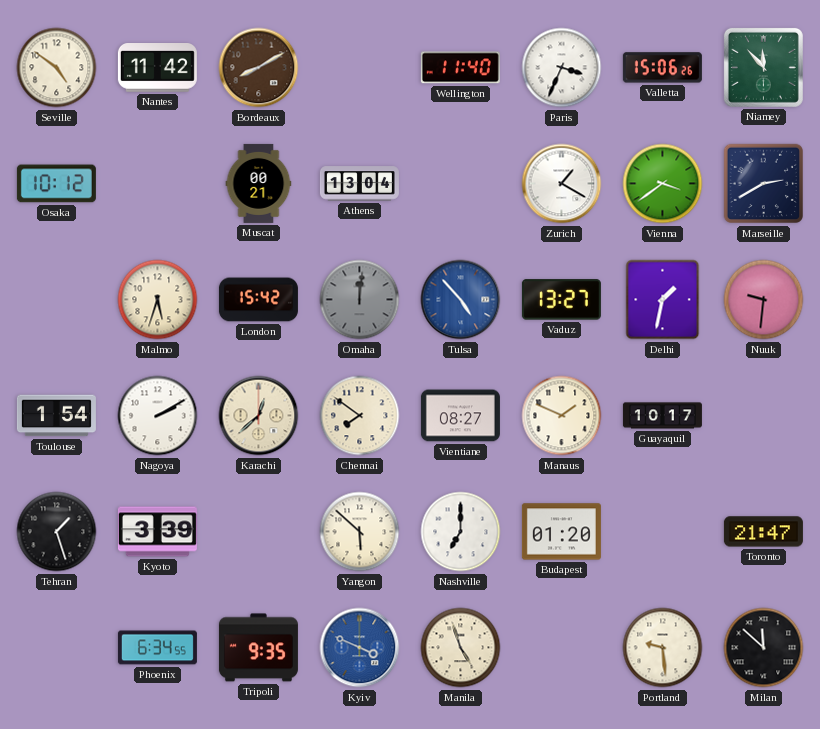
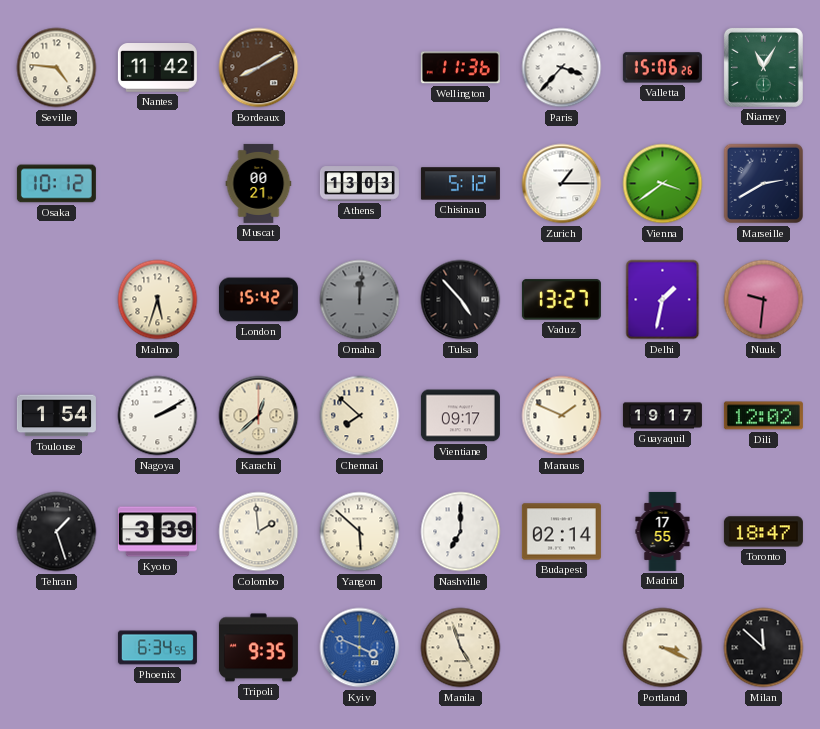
Seville: 4:51 -> 4:46 (57, 68)
Wellington: 11:40 -> 11:36 (460, 68)
Paris: 3:34 -> 3:37 (562, 68)
Niamey: 11:53 -> 11:05 (763, 67)
Athens: 13:04 -> 13:03 (359, 184)
Chisinau: none -> 5:12 (460, 184)
Zurich: 1:20 -> 1:15 (562, 184)
Tulsa dial: blue -> black (461, 300)
Chennai: 7:51 -> 7:52 (360, 416)
Vientiane: 08:27 -> 09:17 (460, 416)
Guayaquil: 10:17 -> 19:17 (662, 416)
Dili: none -> 12:02 (763, 416)
Colombo: none -> 1:59 (259, 532)
Budapest: 01:20 -> 02:14 (561, 532)
Madrid: none -> 17:55 (663, 531)
Toronto: 21:47 -> 18:47 (763, 532)
Portland: 9:29 -> 3:19 (663, 648)
